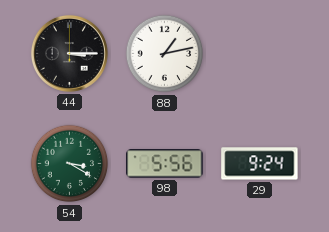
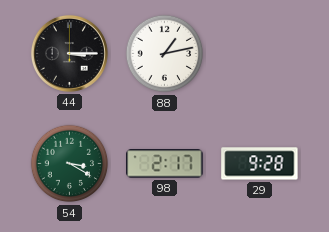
98: 5:56 -> 2:17 (165, 164)
29: 9:24 -> 9:28 (260, 164)
